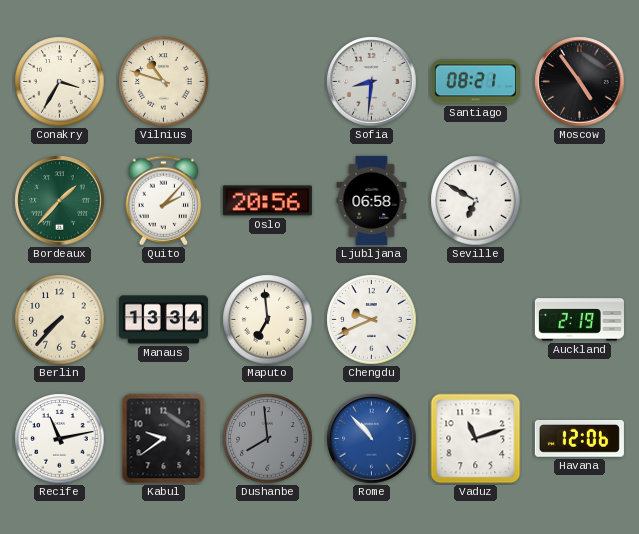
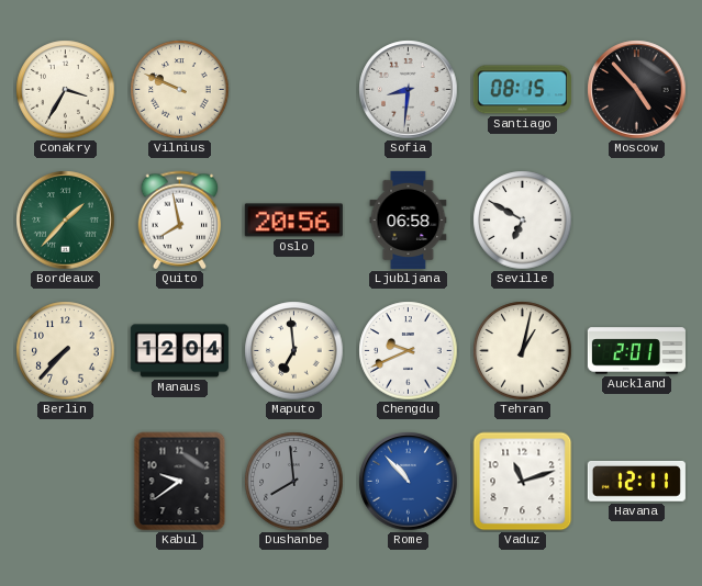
Vilnius: 10:48 -> 9:49 (180, 90)
Santiago: 08:21 -> 08:15 (522, 90)
Moscow: 4:54 -> 4:53 (637, 90)
Quito: 2:07 -> 7:58 (180, 221)
Manaus: 13:34 -> 12:04 (179, 351)
Tehran: none -> 1:02 (523, 351)
Auckland: 2:19 -> 2:01 (636, 351)
Recife: 11:13 -> none (60, 439)
Havana: 12:06 -> 12:11 (636, 481)
